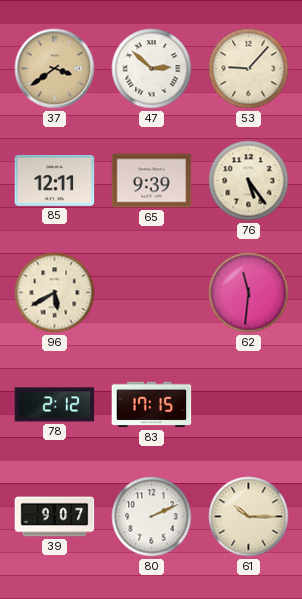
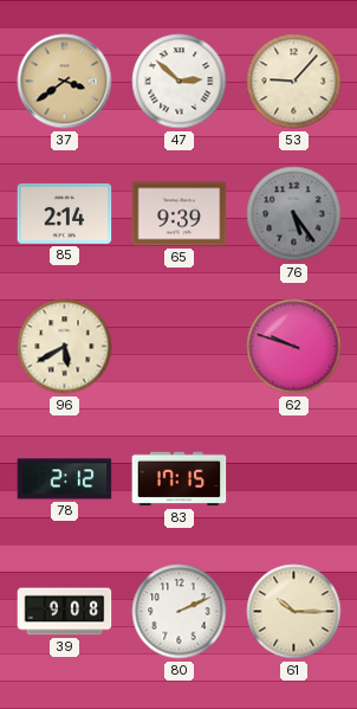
85: 12:11 -> 2:14 (65, 213)
76 dial: cream -> grey (294, 214)
62: 11:31 -> 9:48 (294, 347)
39: 9:07 -> 9:08 (65, 612)
